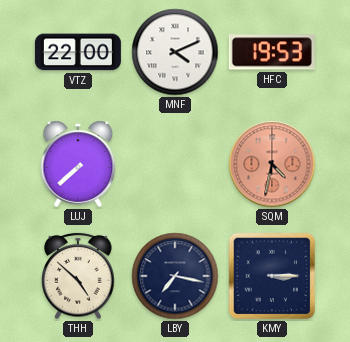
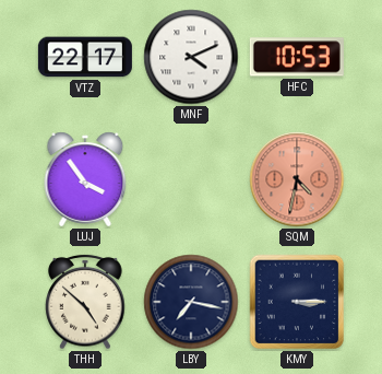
VTZ: 22:00 -> 22:17 (85, 57)
HFC: 19:53 -> 10:53 (297, 57)
LUJ: 7:38 -> 3:54 (85, 179)
